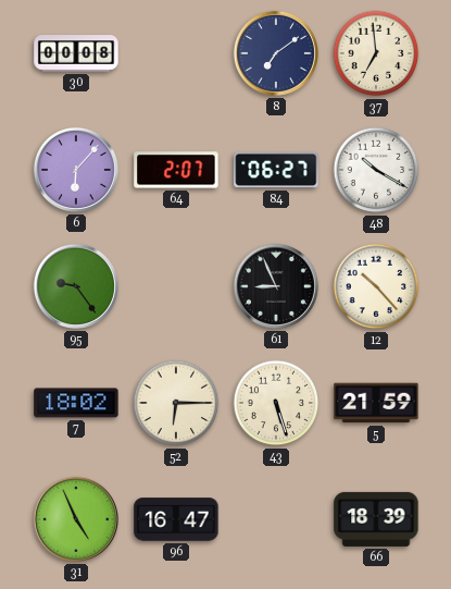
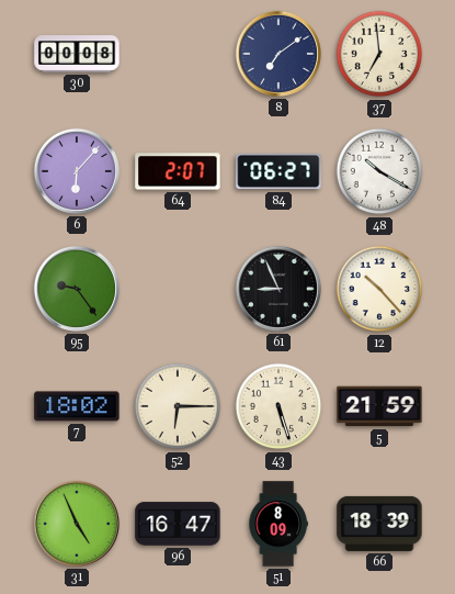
51: none -> 8:09 (278, 524)
